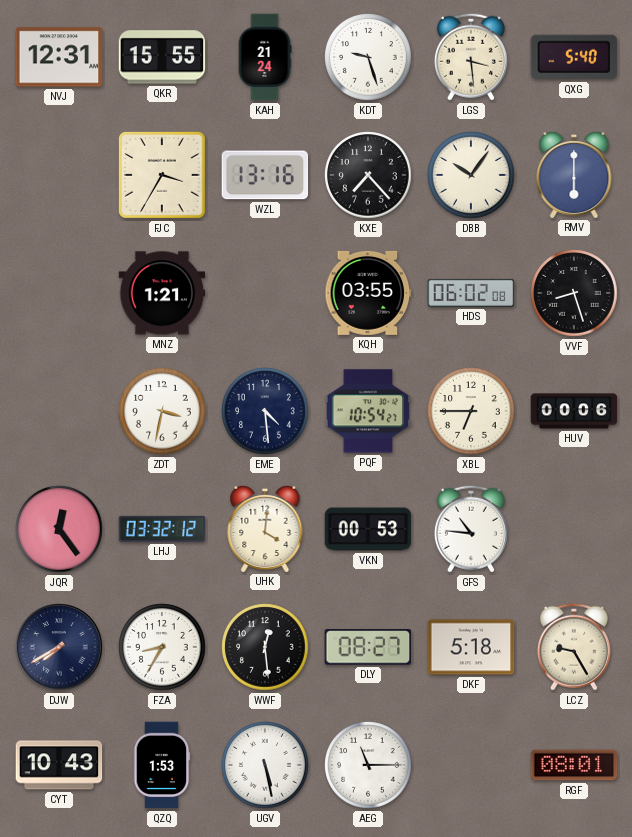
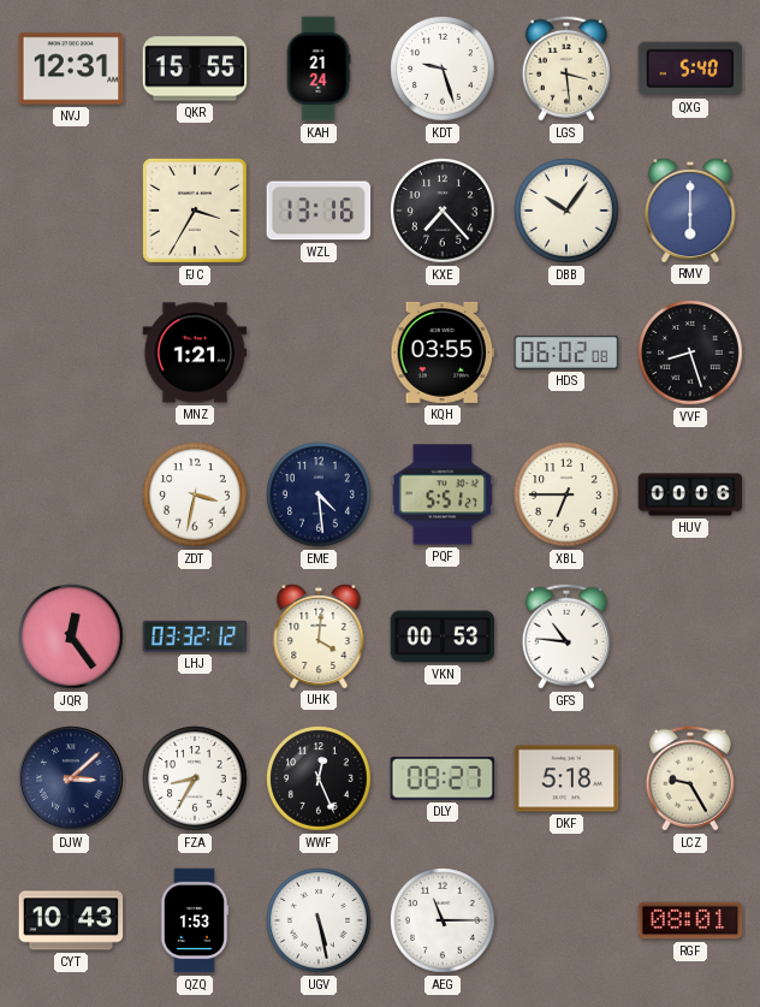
PQF: 10:54 -> 5:51 (443, 494)
DJW: 7:40 -> 3:08 (71, 778)
WWF: 12:29 -> 12:26 (319, 778)
